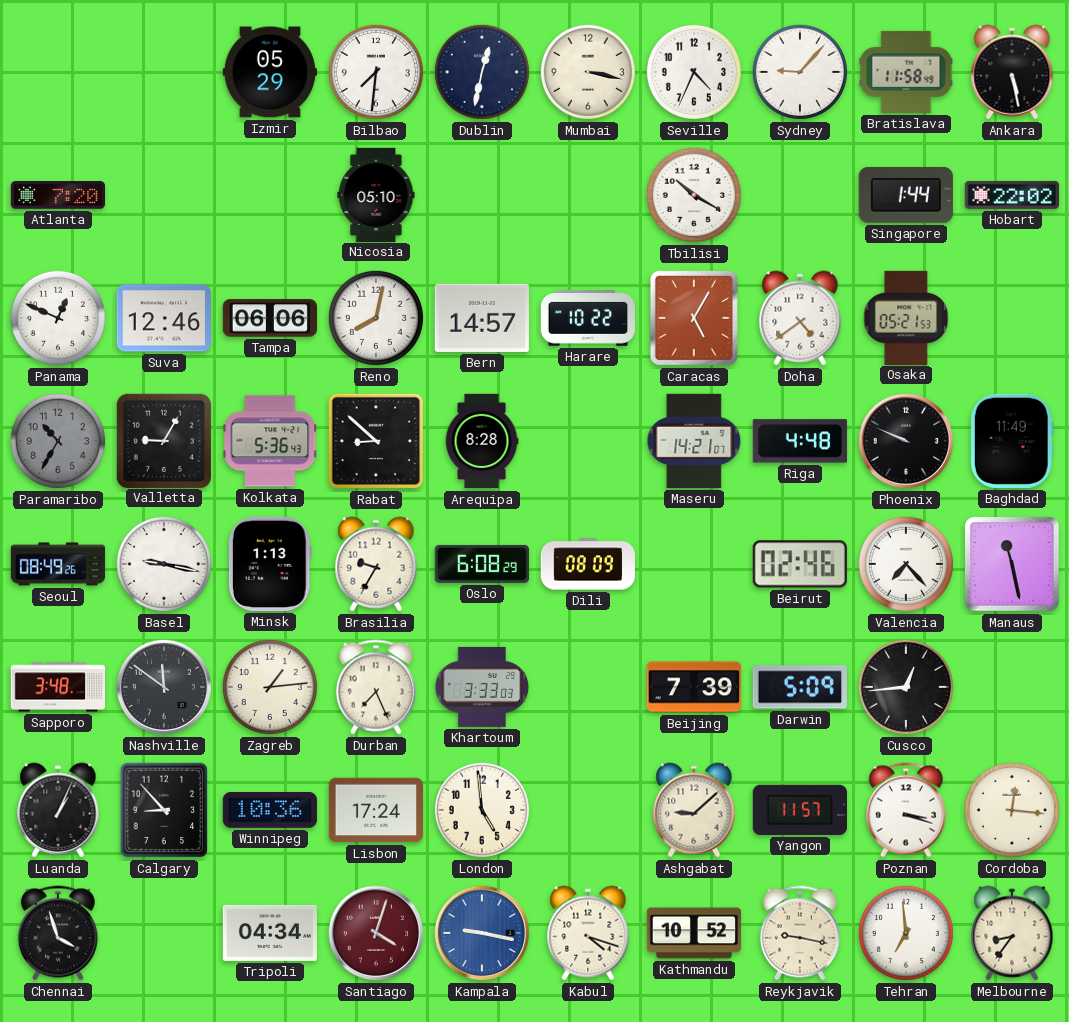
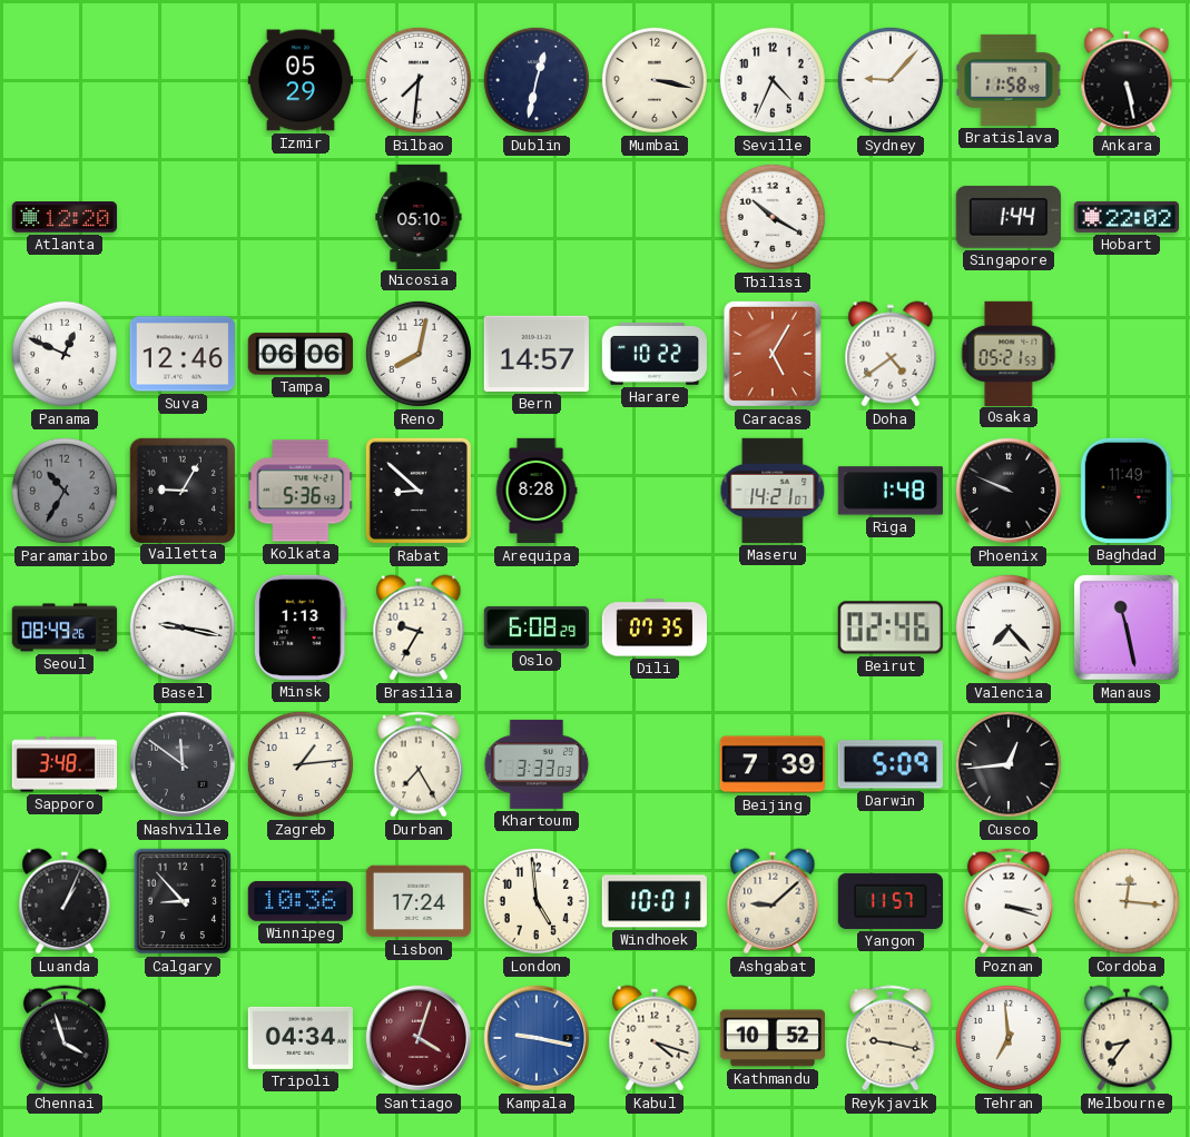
Atlanta: 7:20 -> 12:20 (63, 217)
Riga: 4:48 -> 1:48 (891, 491)
Dili: 08:09 -> 07:35 (653, 627)
Durban: 7:26 -> 7:25 (419, 764)
Windhoek: none -> 10:01 (655, 901)
